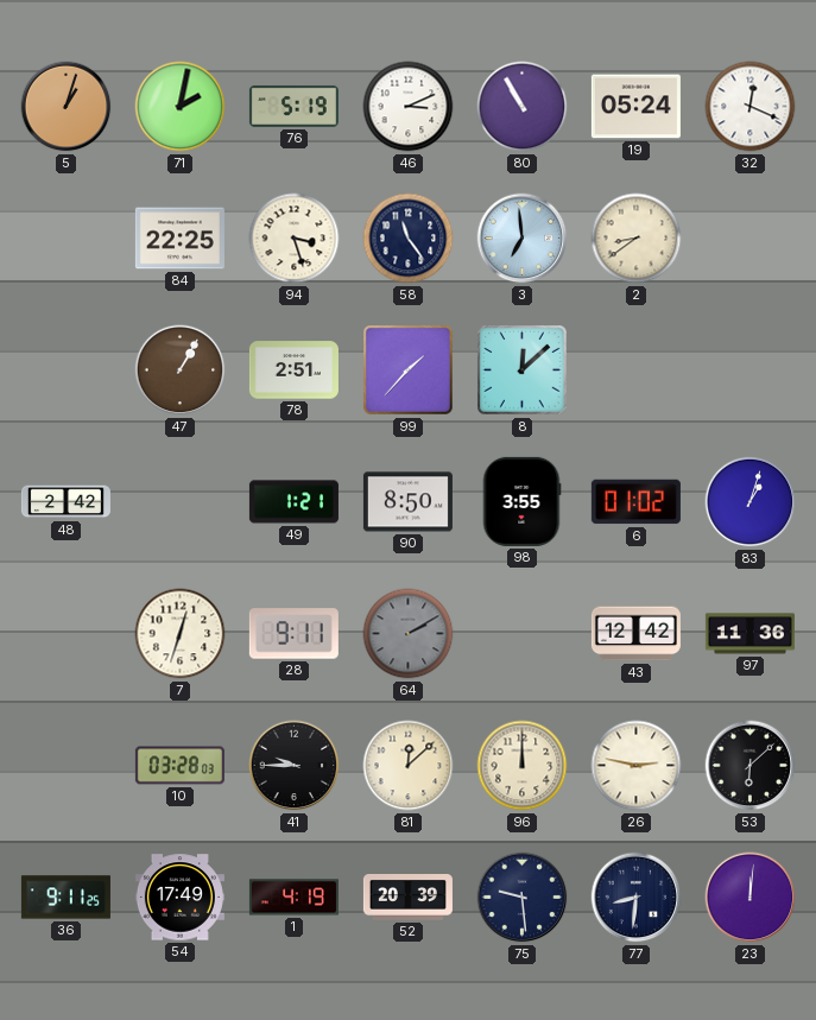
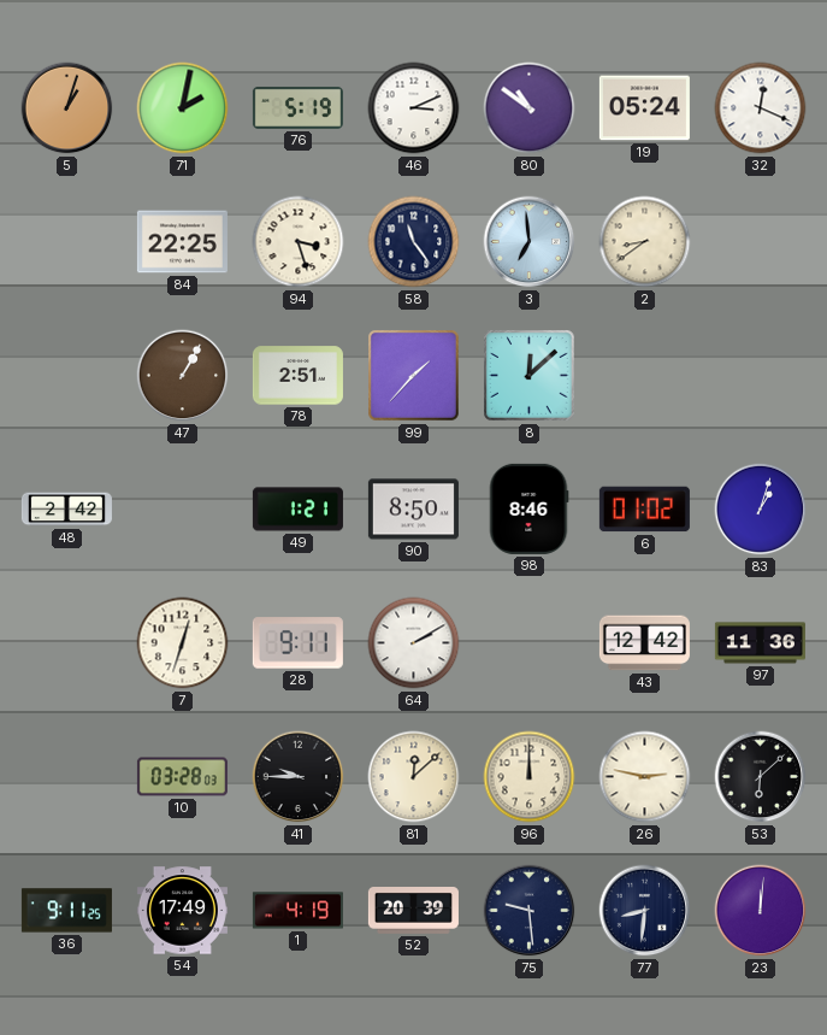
80: 10:55 -> 10:51 (530, 108)
98: 3:55 -> 8:46 (528, 508)
64 dial: grey -> white (414, 643)
